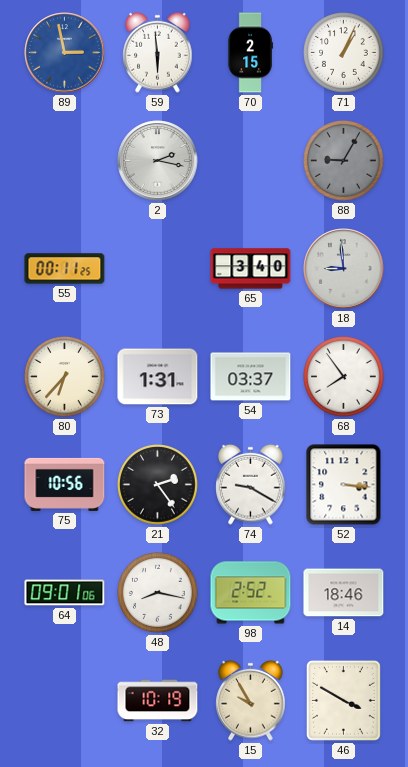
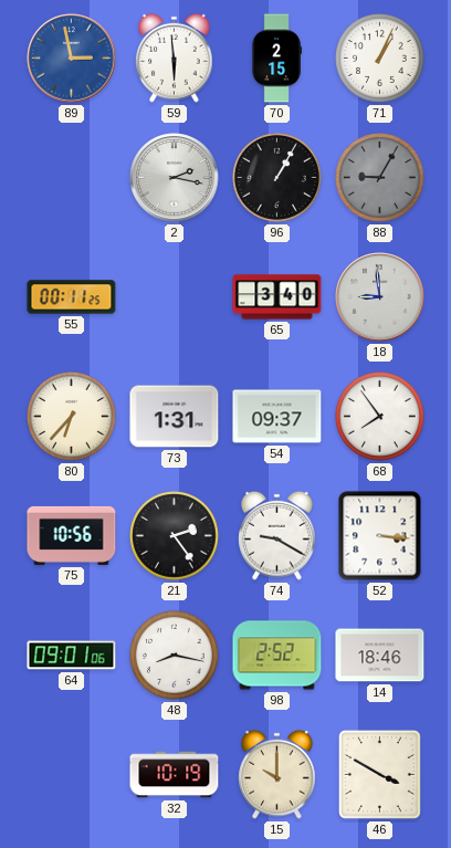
96: none -> 1:05 (277, 178)
54: 03:37 -> 09:37 (277, 417)
15: 9:55 -> 10:00 (277, 774)
